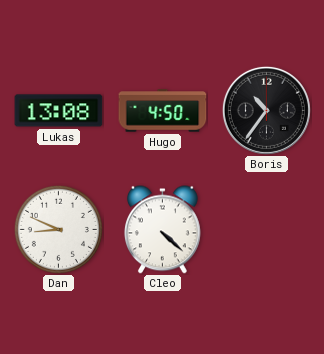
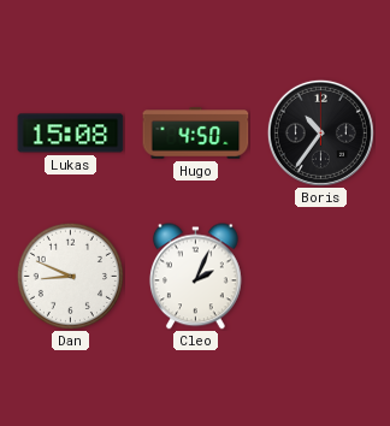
Lukas: 13:08 -> 15:08 (71, 134)
Cleo: 4:22 -> 2:04 (196, 277)
